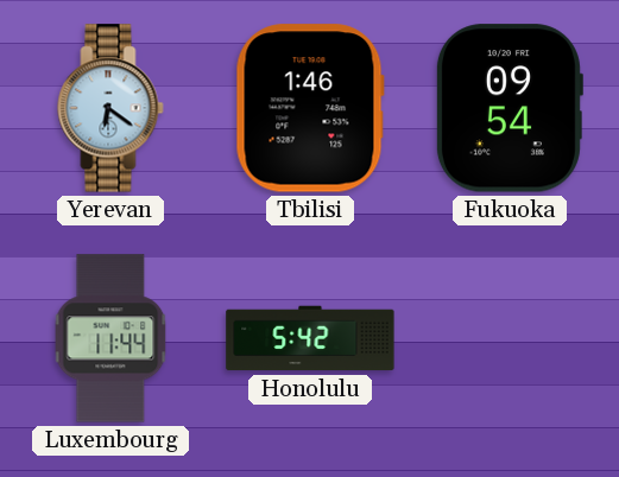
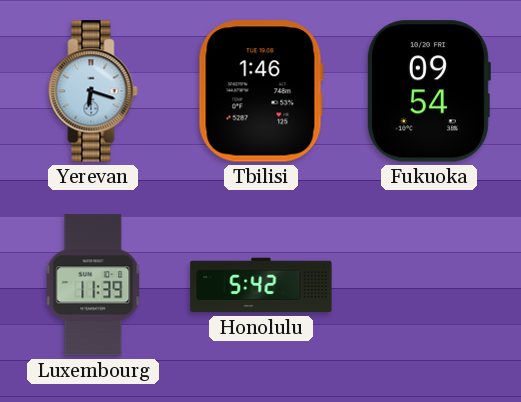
Yerevan: 6:21 -> 6:18 (93, 91)
Luxembourg: 11:44 -> 11:39 (93, 285)
